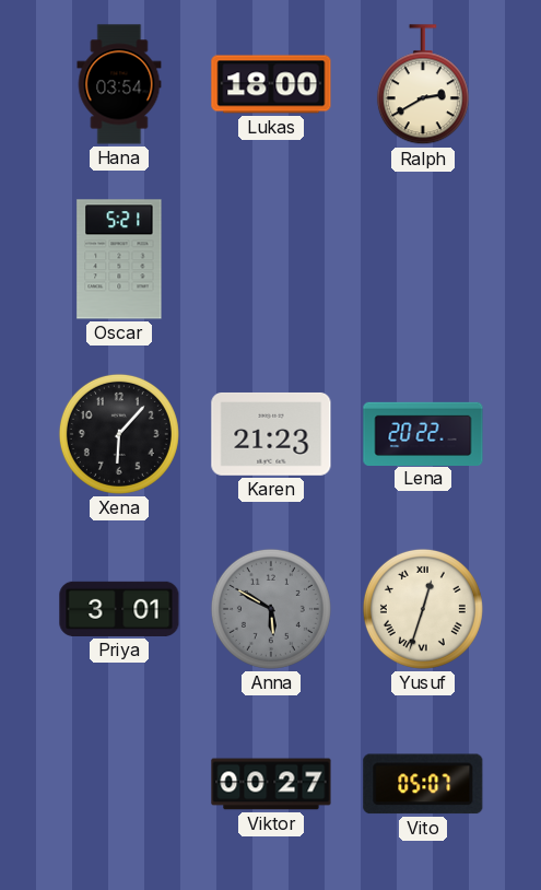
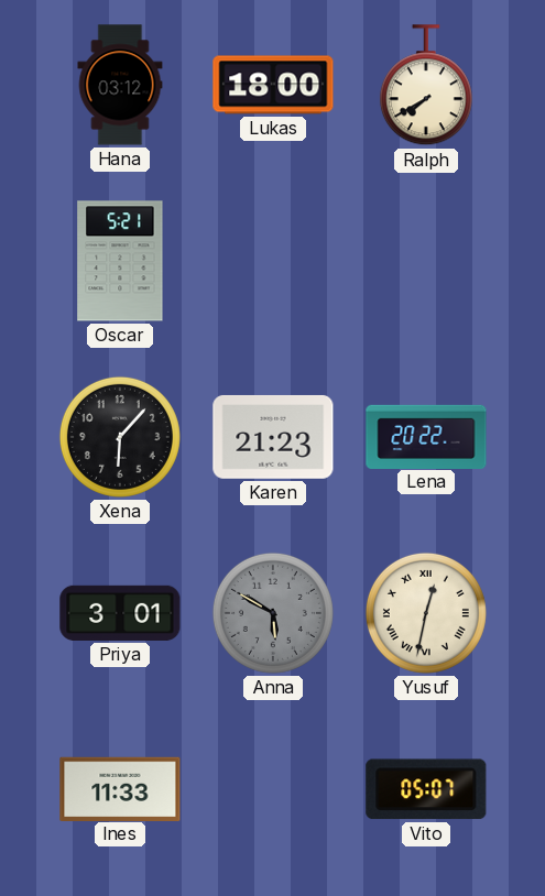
Hana: 03:54 -> 03:12 (120, 85)
Ralph: 2:40 -> 7:40 (426, 86)
Yusuf: 12:33 -> 12:32 (426, 613)
Ines: none -> 11:33 (120, 788)
Viktor: 00:27 -> none (271, 784)
